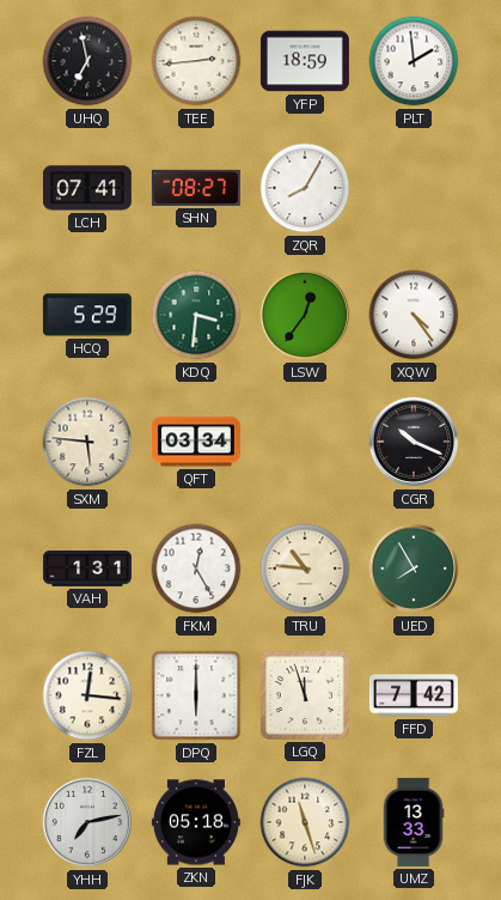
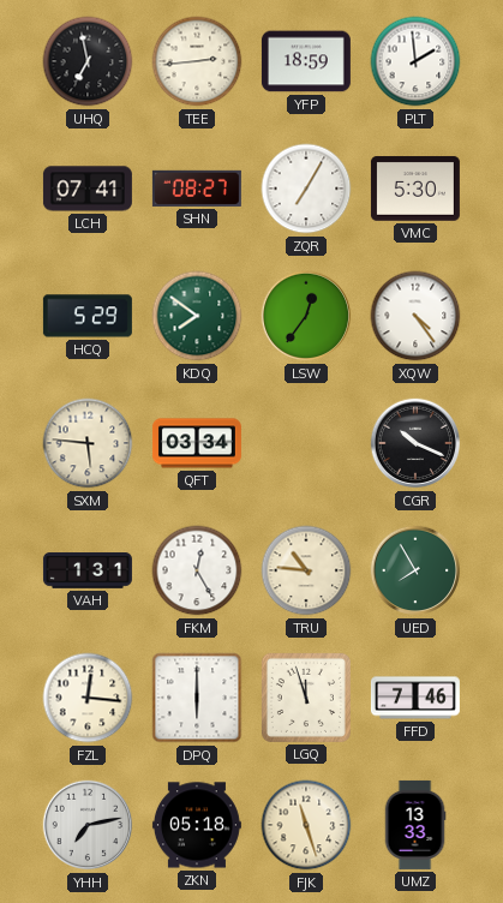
ZQR: 8:05 -> 7:05 (306, 189)
VMC: none -> 5:30 (415, 189)
KDQ: 3:31 -> 7:51 (197, 316)
FFD: 7:42 -> 7:46 (415, 698)
